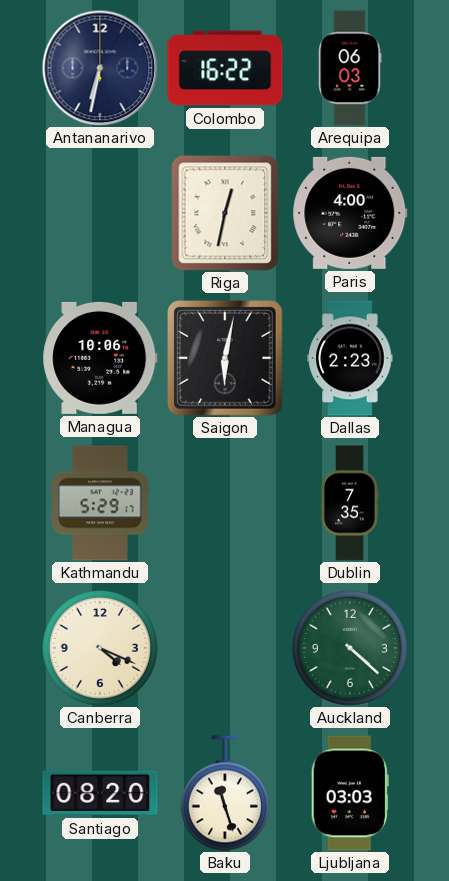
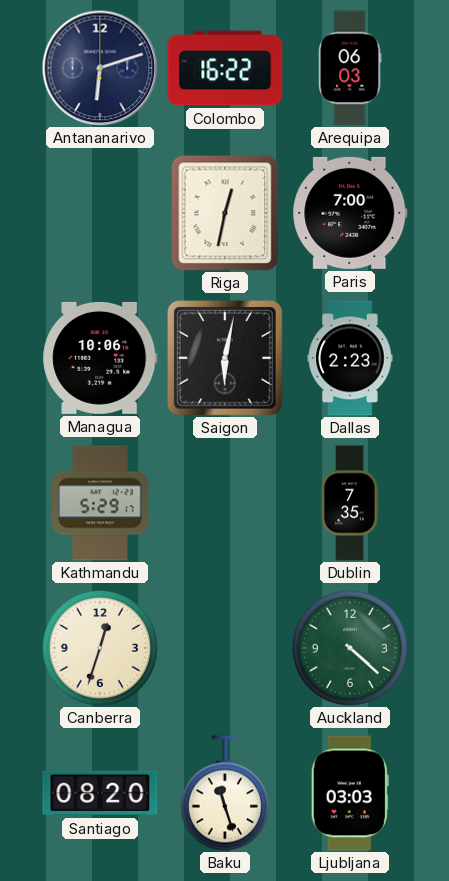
Antananarivo: 6:32 -> 6:12 (100, 68)
Paris: 4:00 -> 7:00 (350, 213)
Canberra: 4:19 -> 12:33 (100, 648)
